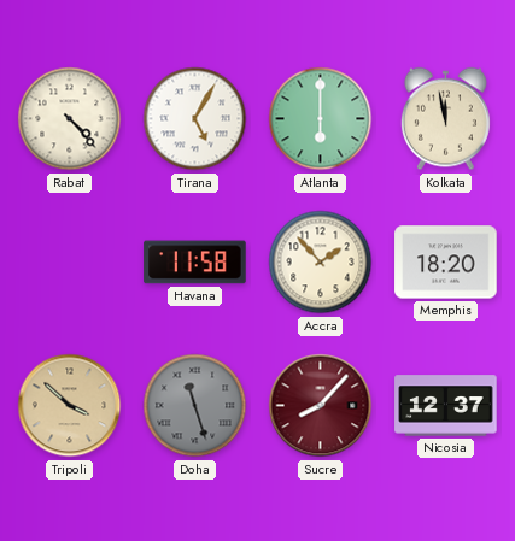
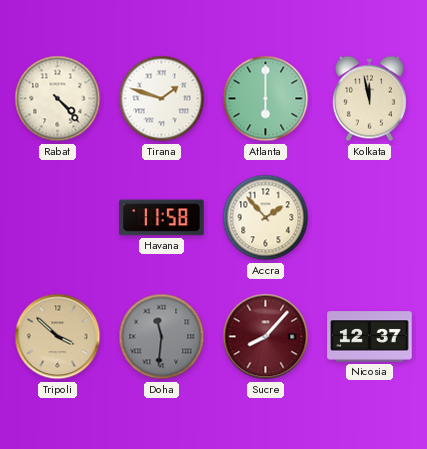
Tirana: 5:05 -> 1:48 (162, 99)
Memphis: 18:20 -> none (446, 263)
Doha: 11:27 -> 11:31 (162, 337)
